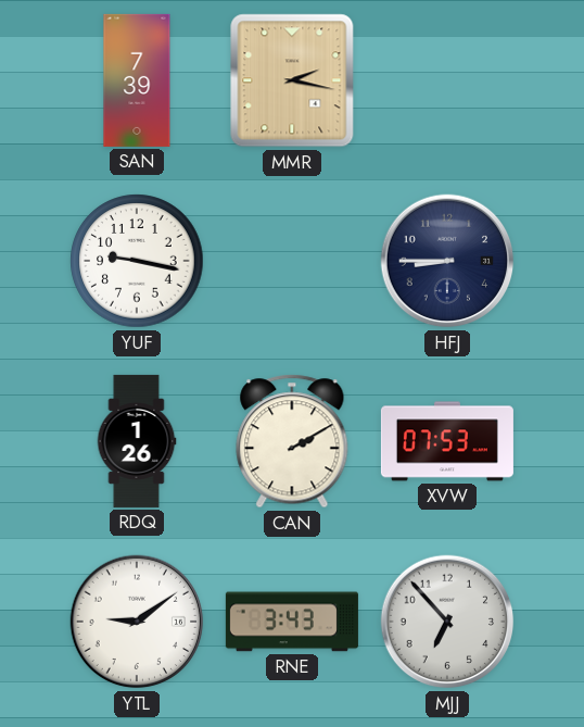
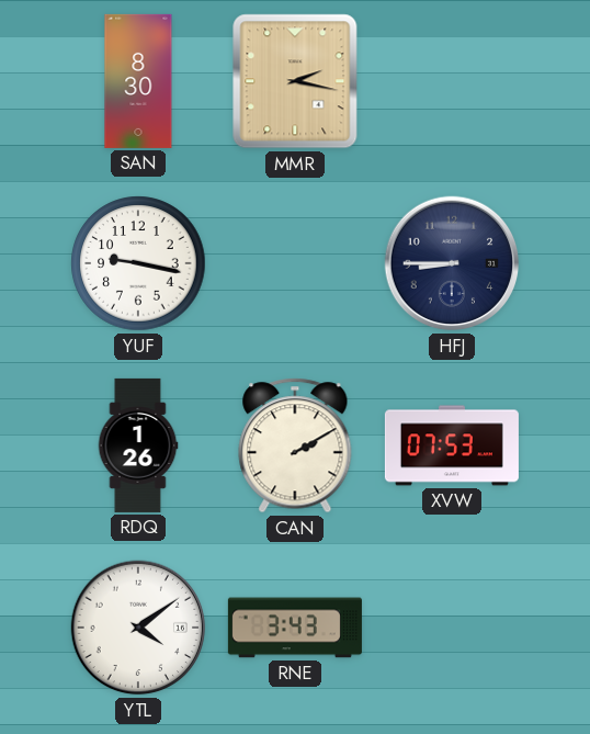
SAN: 7:39 -> 8:30 (138, 81)
YTL: 9:09 -> 4:09 (138, 628)
MJJ: 6:53 -> none (447, 622)
